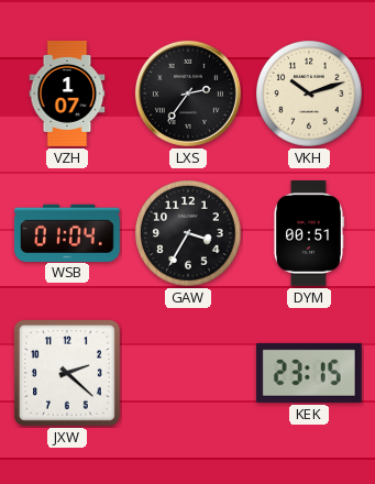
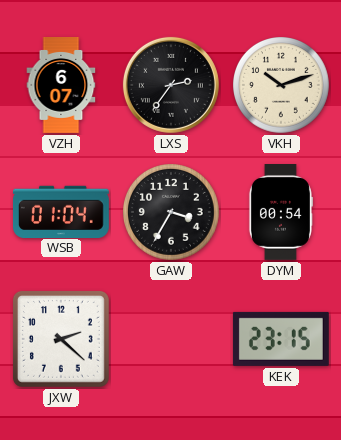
VZH: 1:07 -> 6:07 (61, 86)
DYM: 00:51 -> 00:54 (280, 213)
